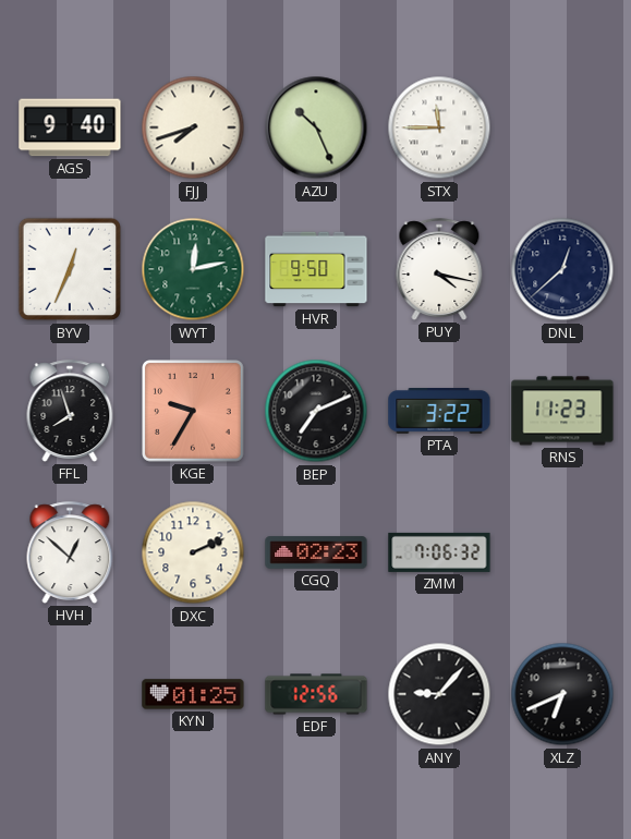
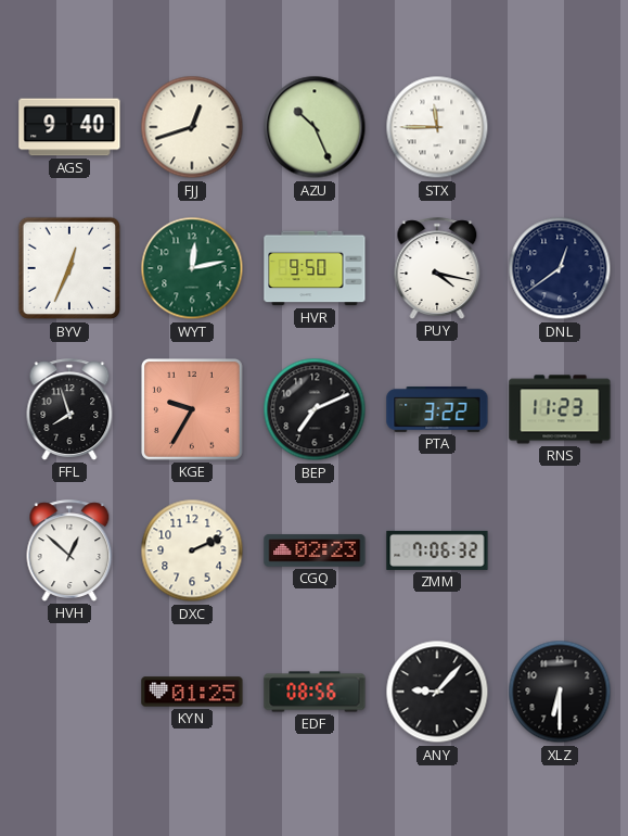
FJJ: 7:42 -> 12:42 (192, 127)
DNL: 12:38 -> 12:39 (560, 268)
EDF: 12:56 -> 08:56 (315, 692)
XLZ: 6:41 -> 6:30 (560, 692)
